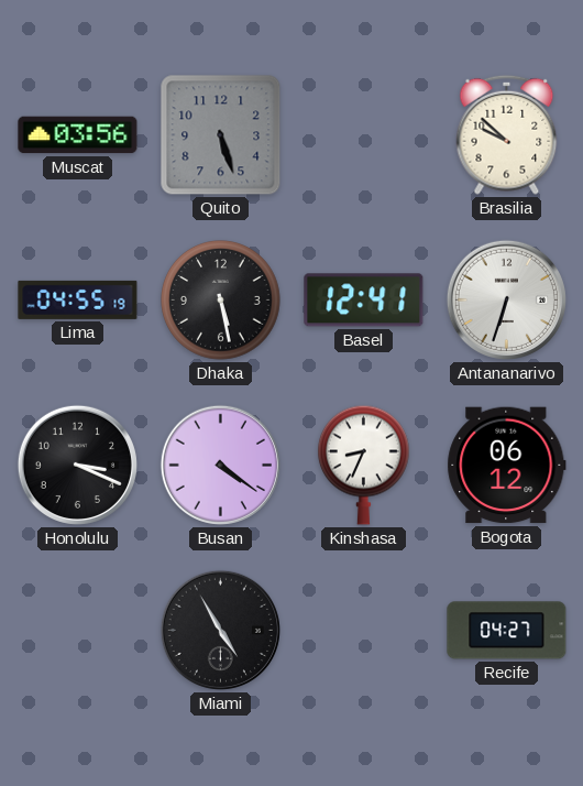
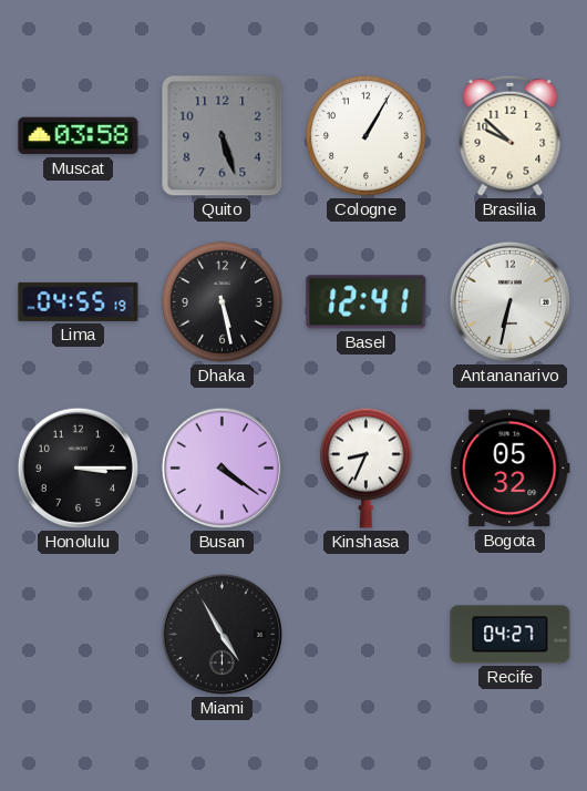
Muscat: 03:56 -> 03:58 (79, 136)
Cologne: none -> 1:05 (367, 136)
Antananarivo: 6:33 -> 6:32 (509, 301)
Honolulu: 3:19 -> 3:15 (78, 468)
Bogota: 06:12 -> 05:32 (511, 469)
